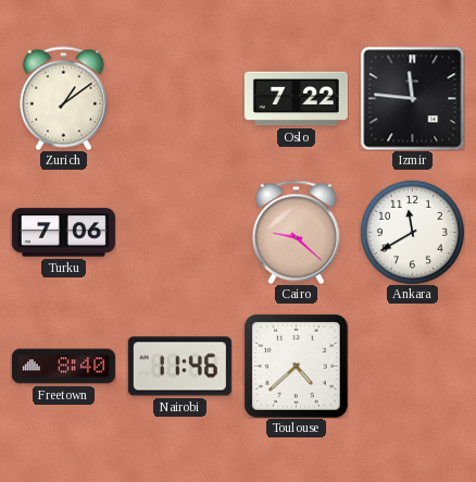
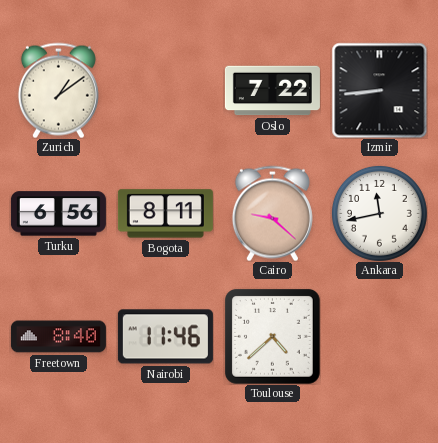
Izmir: 11:46 -> 8:44 (379, 90)
Turku: 7:06 -> 6:56 (58, 214)
Bogota: none -> 8:11 (165, 214)
Ankara: 11:40 -> 11:43 (379, 213)
